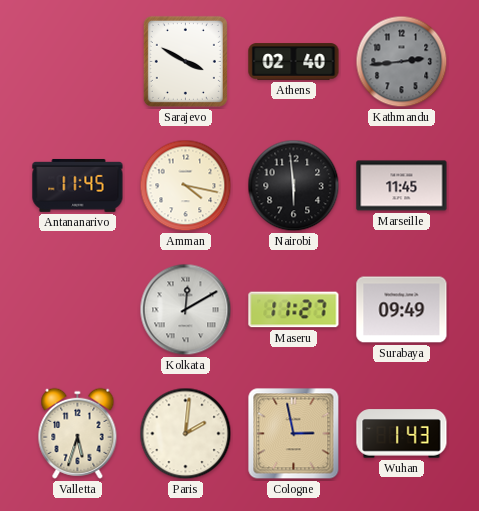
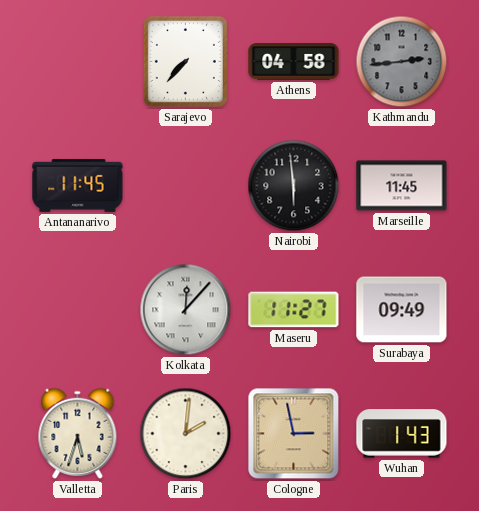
Sarajevo: 3:50 -> 7:37 (185, 61)
Athens: 02:40 -> 04:58 (294, 62)
Amman: 4:17 -> none (186, 186)
Kolkata: 12:10 -> 12:07 (186, 310)
